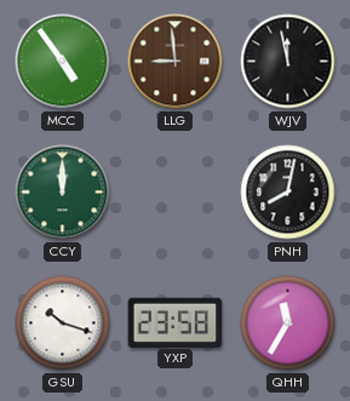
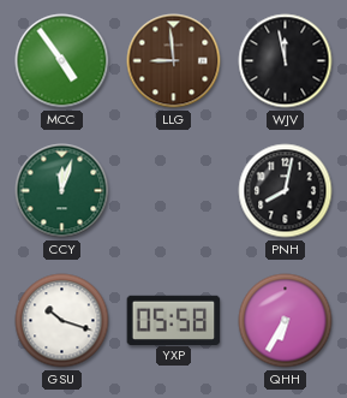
CCY: 12:00 -> 12:03 (62, 191)
YXP: 23:58 -> 05:58 (174, 320)
QHH: 11:35 -> 6:35 (286, 321)
